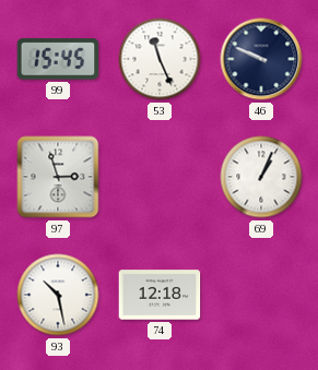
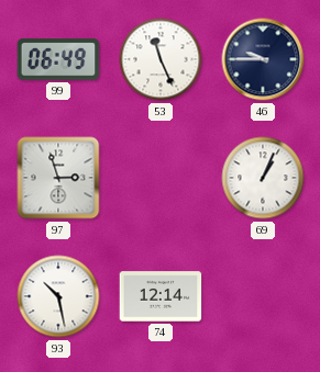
99: 15:45 -> 06:49 (58, 59)
46: 9:49 -> 9:45 (263, 59)
74: 12:18 -> 12:14 (161, 296)
